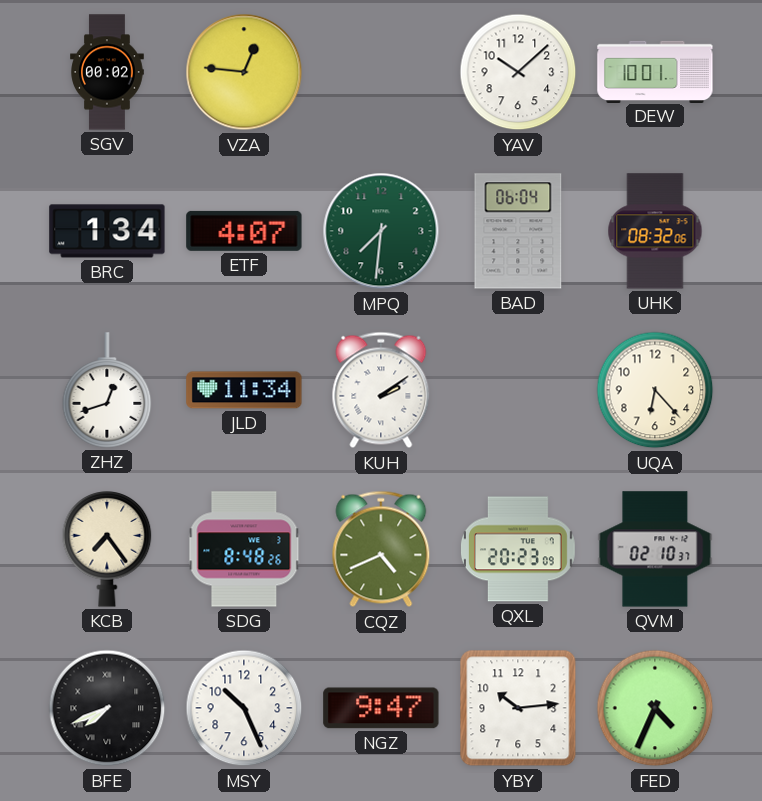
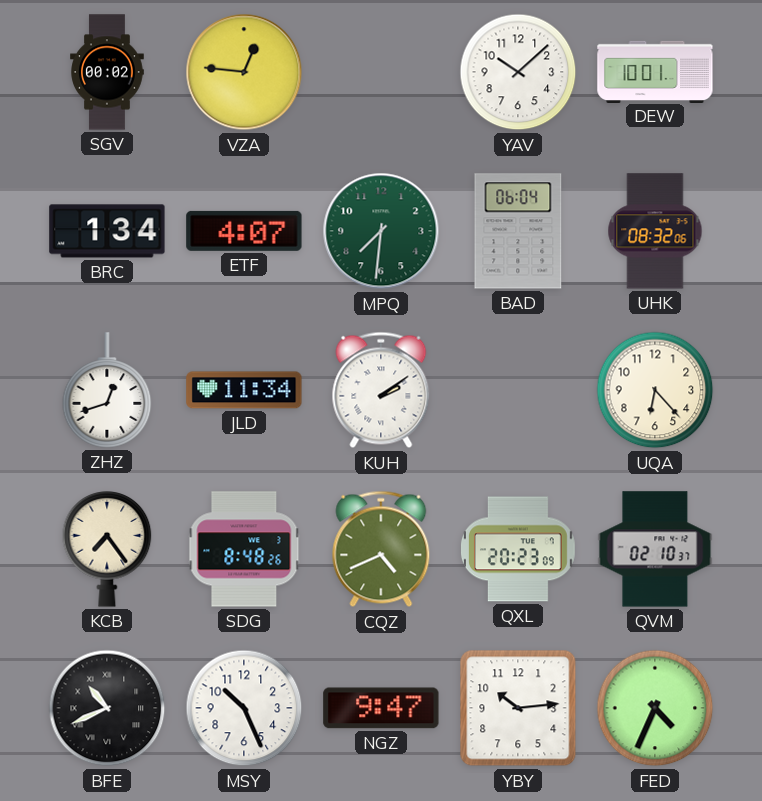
BFE: 7:41 -> 10:41 (107, 708)
